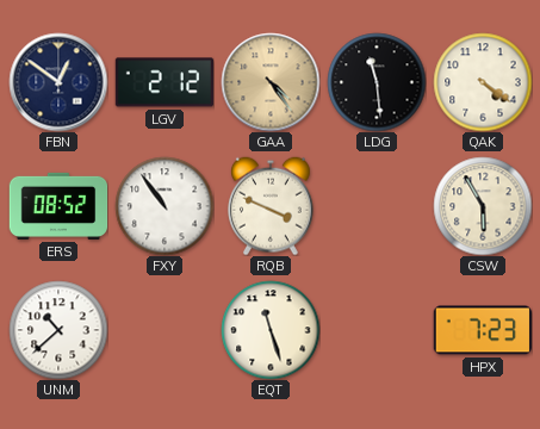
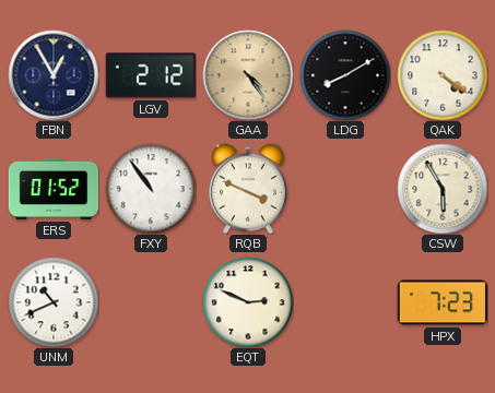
FBN: 12:51 -> 12:55 (54, 75)
LDG: 11:29 -> 8:10 (345, 75)
ERS: 08:52 -> 01:52 (54, 189)
UNM: 10:38 -> 10:41 (54, 302)
EQT: 11:27 -> 2:49 (248, 302)
